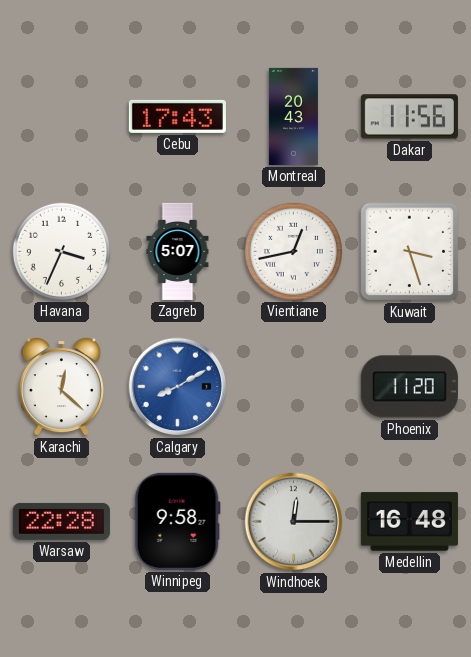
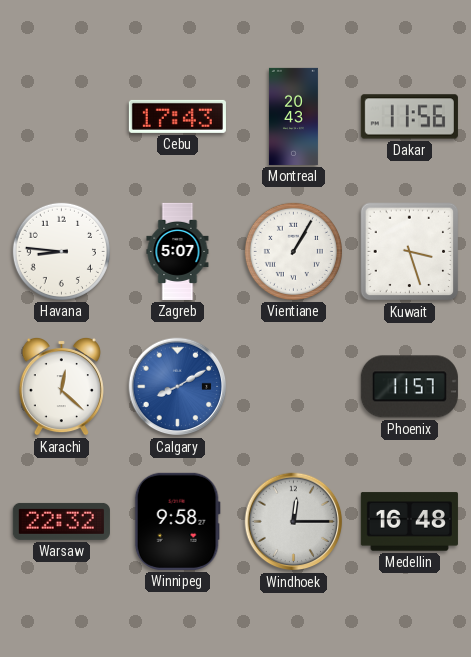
Havana: 3:34 -> 8:46 (61, 251)
Vientiane: 12:43 -> 1:05 (293, 251)
Phoenix: 11:20 -> 11:57 (409, 387)
Warsaw: 22:28 -> 22:32 (61, 521)
